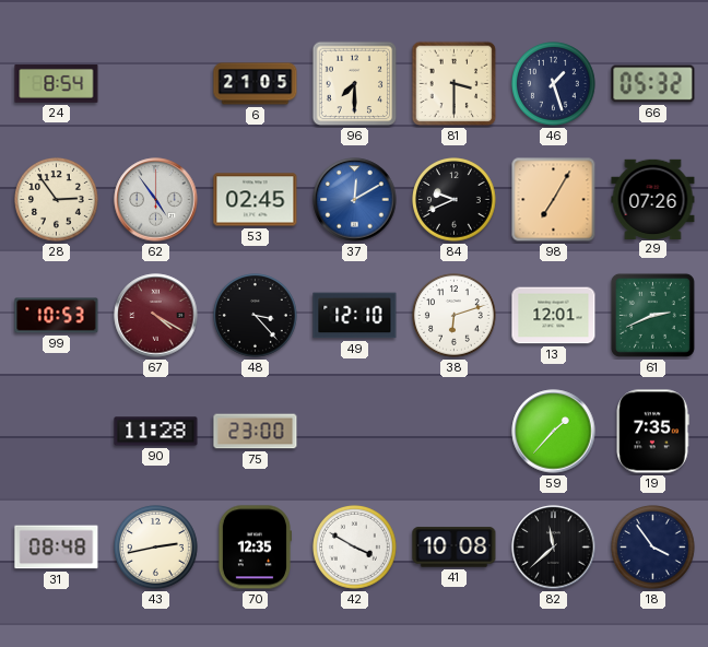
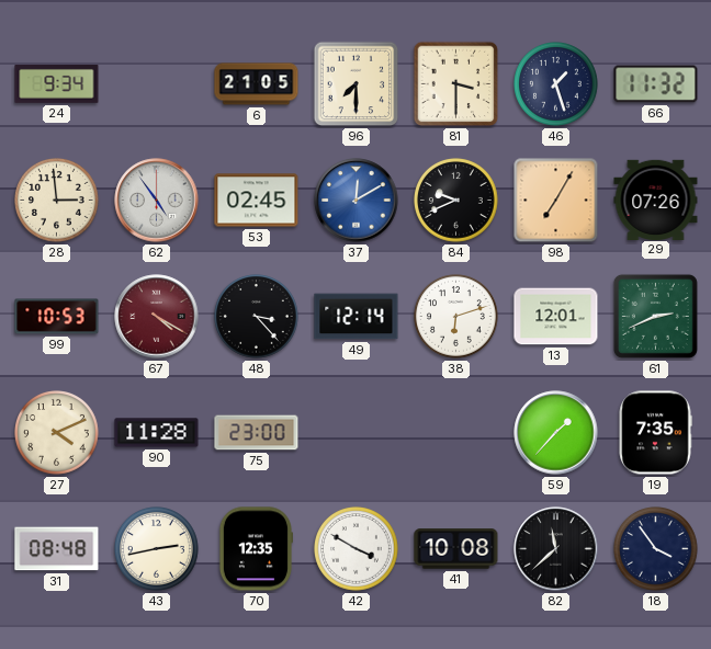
24: 8:54 -> 9:34 (57, 83)
66: 05:32 -> 11:32 (656, 84)
28: 2:54 -> 2:59 (57, 201)
49: 12:10 -> 12:14 (357, 317)
27: none -> 4:11 (57, 433)
